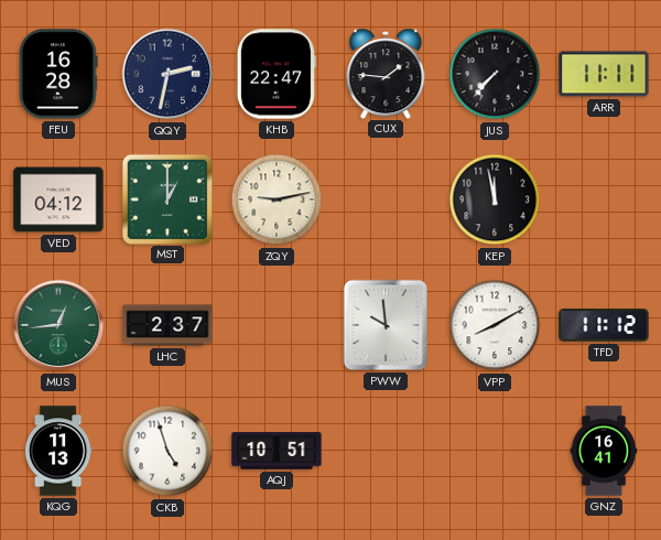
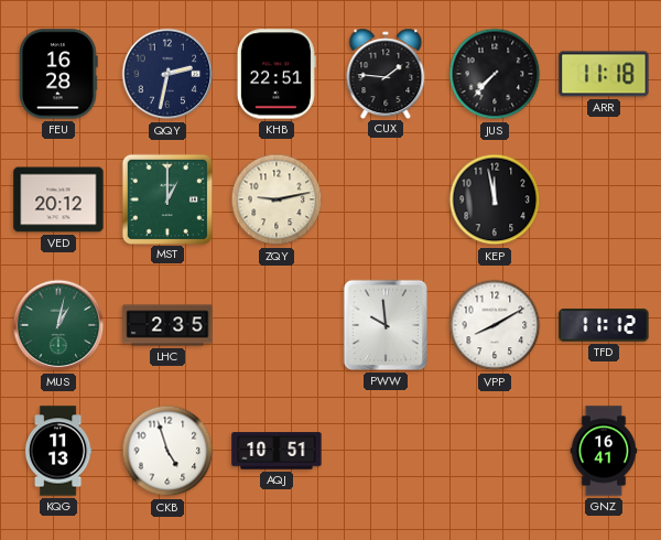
KHB: 22:47 -> 22:51 (277, 74)
ARR: 11:11 -> 11:18 (604, 74)
VED: 04:12 -> 20:12 (58, 199)
MUS: 12:44 -> 1:02 (58, 325)
LHC: 2:37 -> 2:35 (167, 325)
